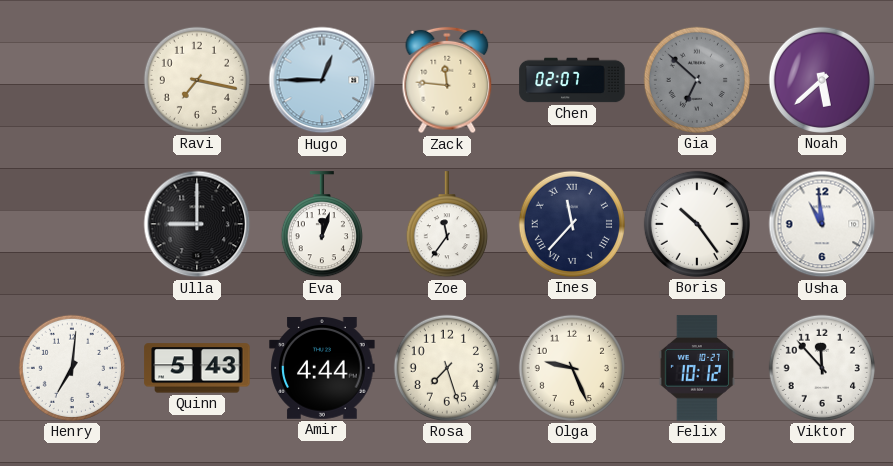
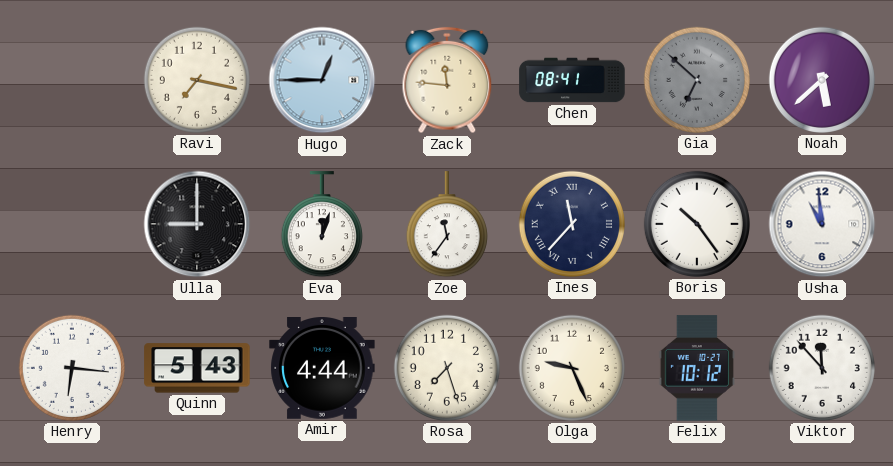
Chen: 02:07 -> 08:41 (572, 80)
Henry: 7:01 -> 6:16 (72, 368)
